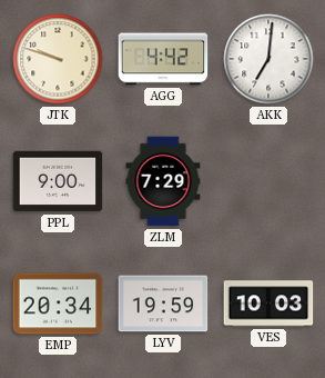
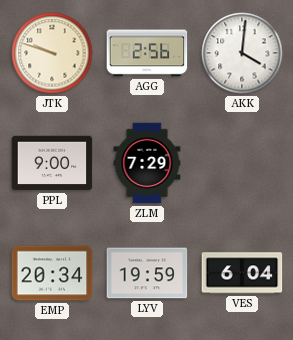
AGG: 4:42 -> 2:56 (147, 53)
AKK: 7:01 -> 4:01 (242, 53)
VES: 10:03 -> 6:04 (242, 273)
